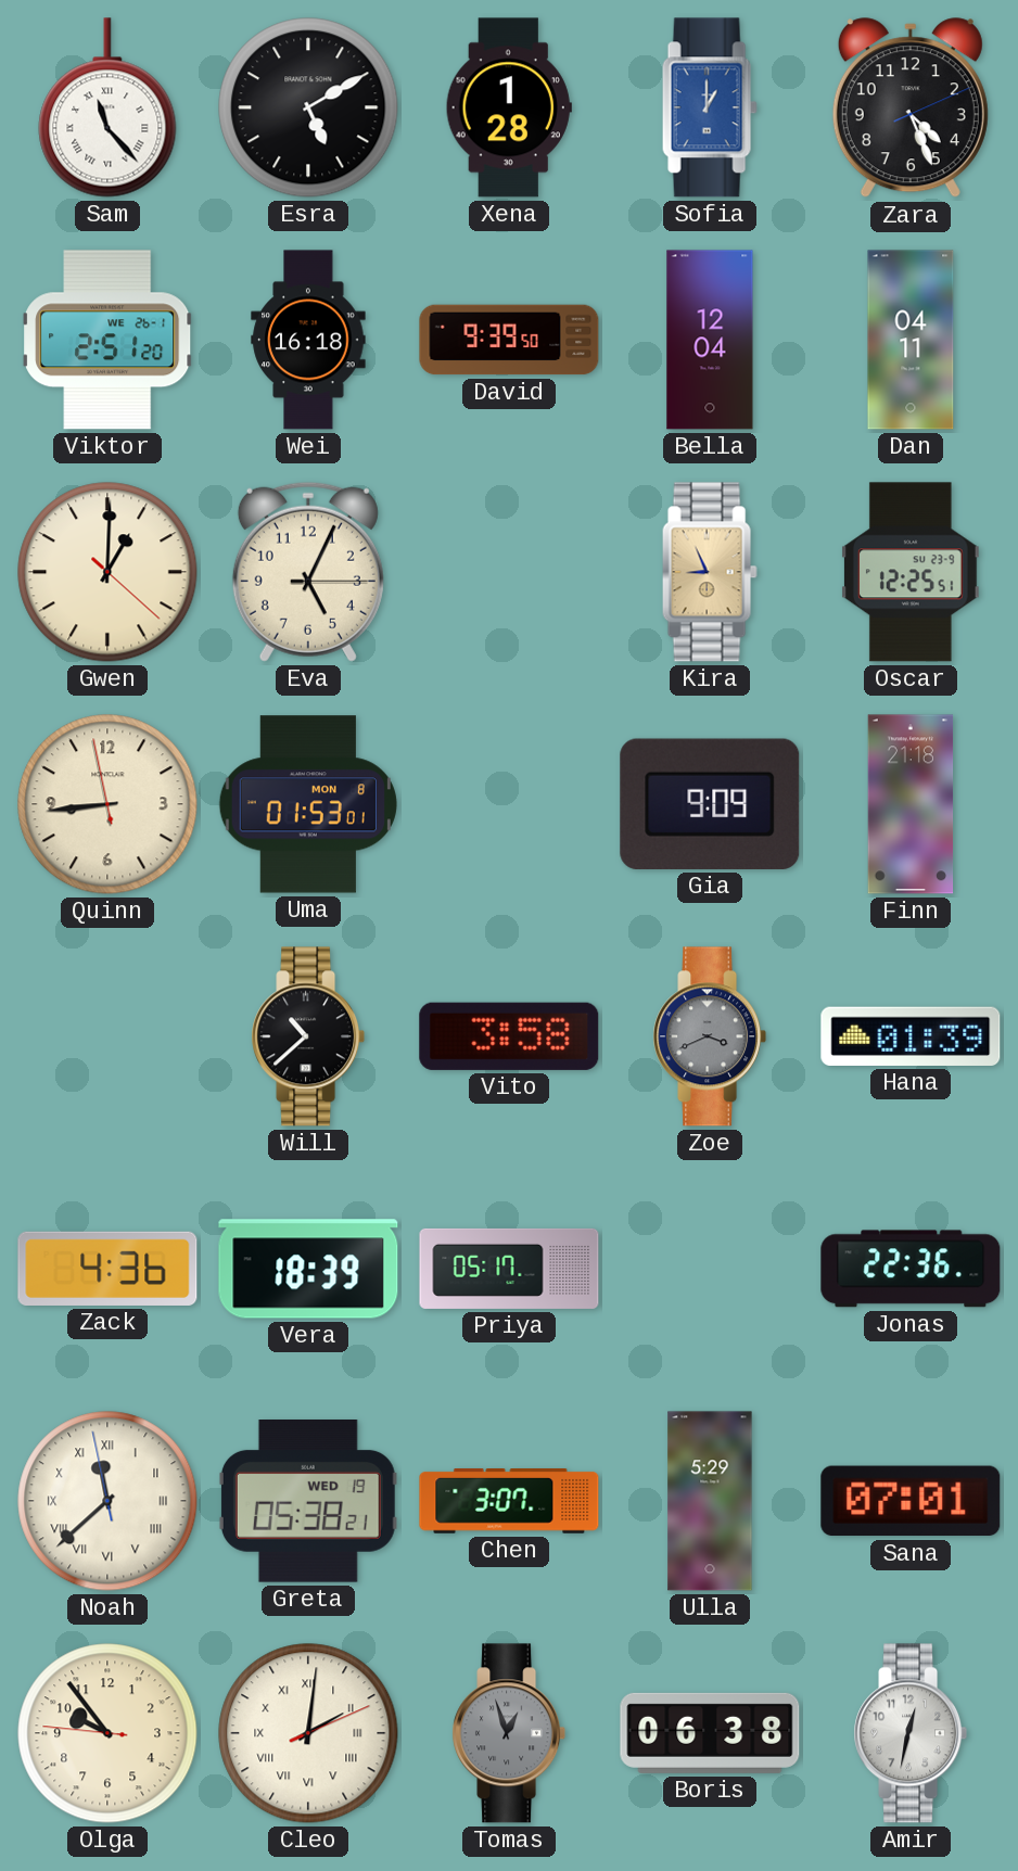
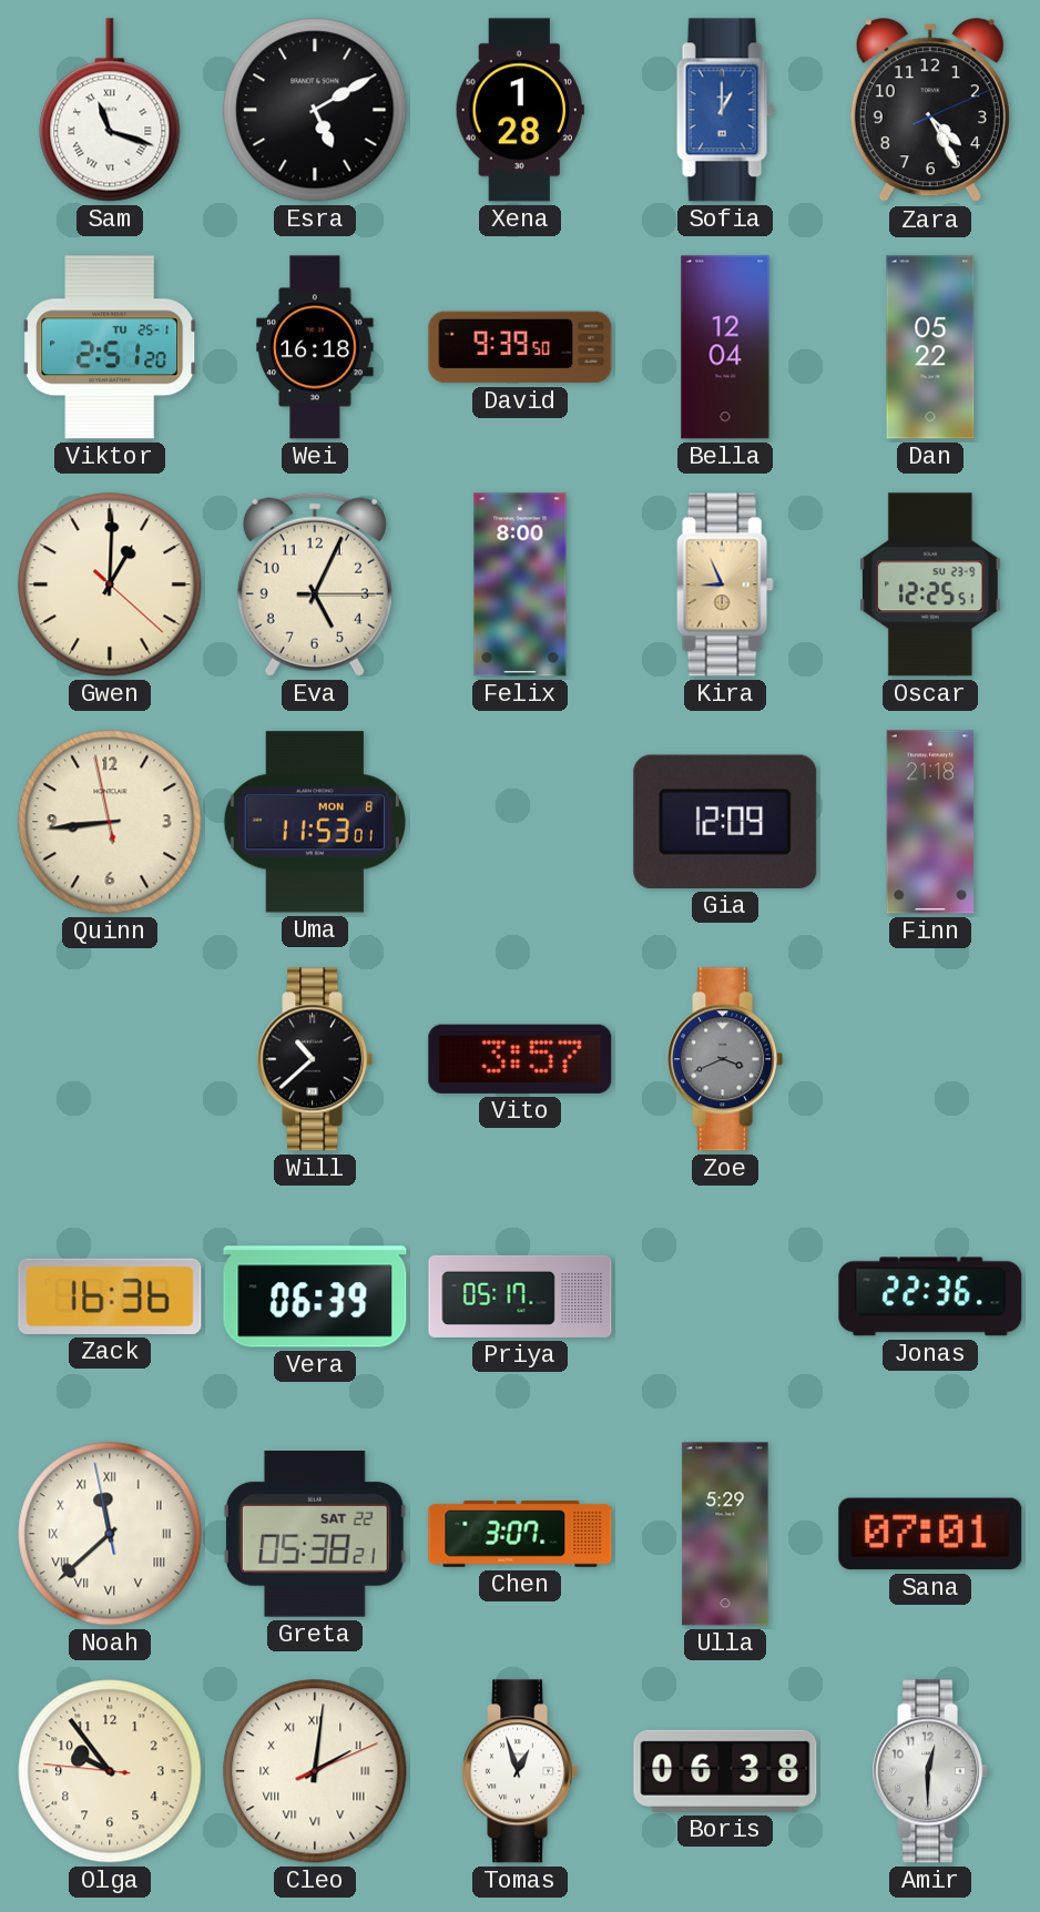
Sam: 11:23 -> 11:18 (110, 110)
Zara: 4:26 -> 4:25 (930, 111)
Viktor date: WE 26-1 -> TU 25-1 (110, 347)
Dan: 04:11 -> 05:22 (930, 347)
Felix: none -> 8:00 (520, 584)
Uma: 01:53 -> 11:53 (315, 822)
Gia: 9:09 -> 12:09 (725, 822)
Vito: 3:58 -> 3:57 (520, 1059)
Hana: 01:39 -> none (911, 1036)
Zack: 4:36 -> 16:36 (110, 1296)
Vera: 18:39 -> 06:39 (315, 1296)
Greta date: WED 19 -> SAT 22 (315, 1535)
Tomas dial: grey -> white (520, 1771)
Amir: 12:32 -> 12:30 (930, 1771)
